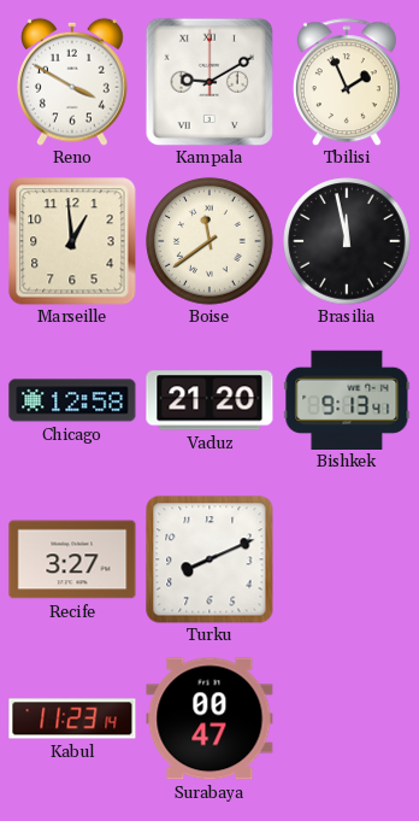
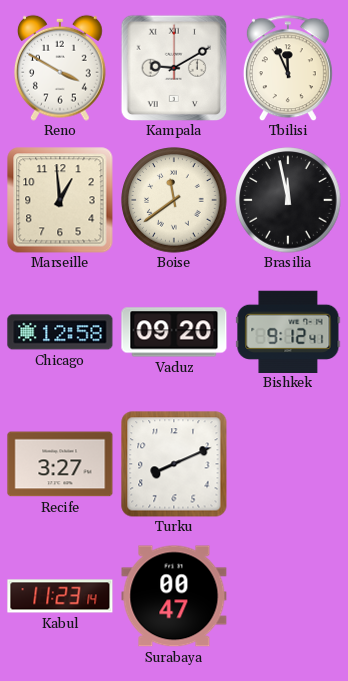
Tbilisi: 1:56 -> 11:56 (288, 68)
Vaduz: 21:20 -> 09:20 (174, 332)
Bishkek: 9:13 -> 9:12 (288, 331)
